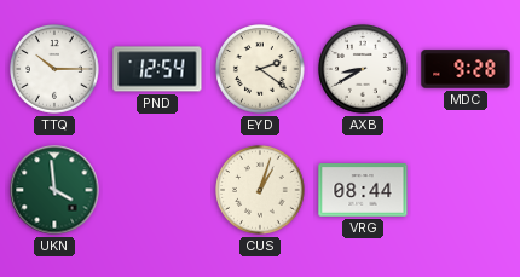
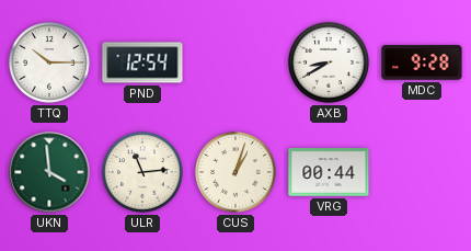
EYD: 2:21 -> none (261, 70)
ULR: none -> 11:14 (143, 173)
VRG: 08:44 -> 00:44 (329, 172)
